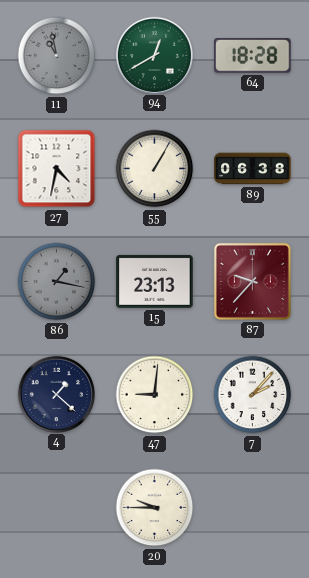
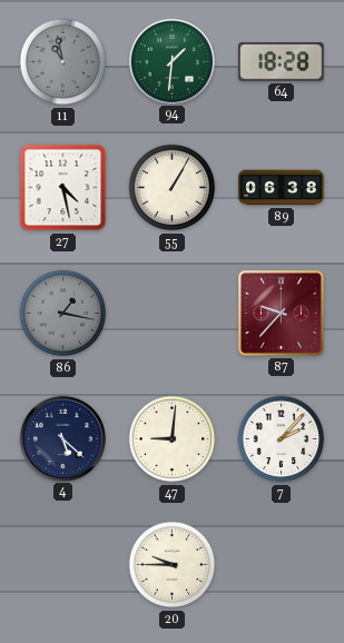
94: 12:40 -> 1:31 (171, 61)
27: 4:32 -> 4:28 (63, 188)
15: 23:13 -> none (155, 281)
4: 1:22 -> 5:22 (62, 438)
